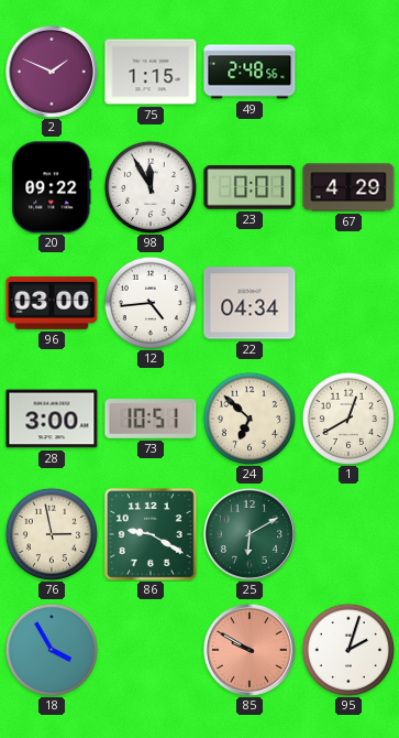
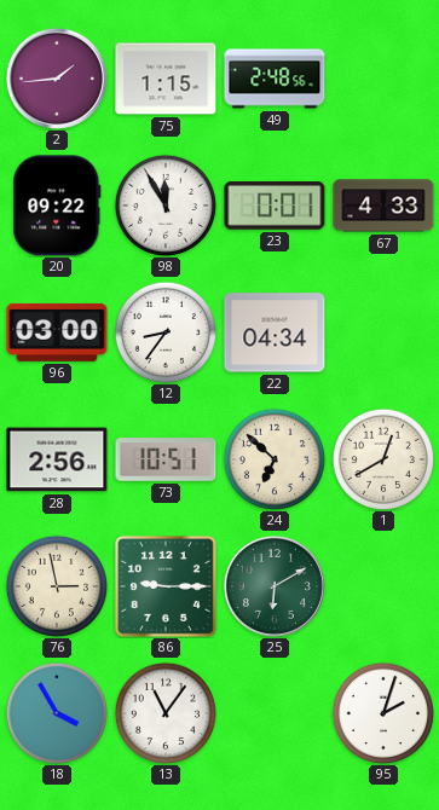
2: 1:49 -> 1:44 (57, 79)
67: 4:29 -> 4:33 (383, 206)
12: 4:44 -> 8:36 (166, 332)
28: 3:00 -> 2:56 (57, 459)
86: 9:20 -> 9:15 (166, 586)
13: none -> 11:06 (166, 713)
85: 9:50 -> none (250, 650)
